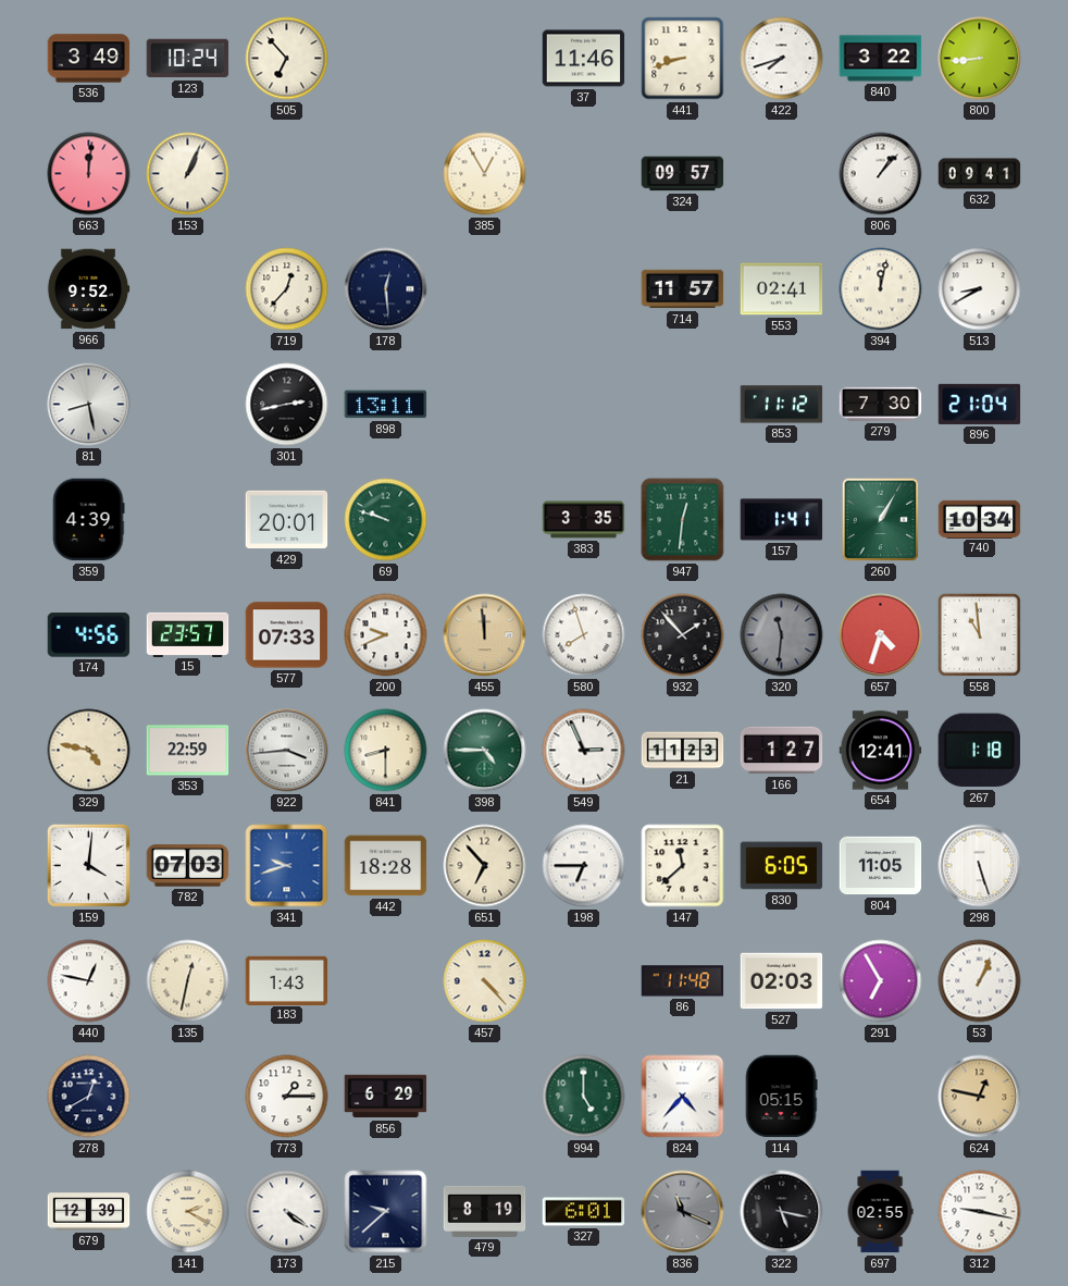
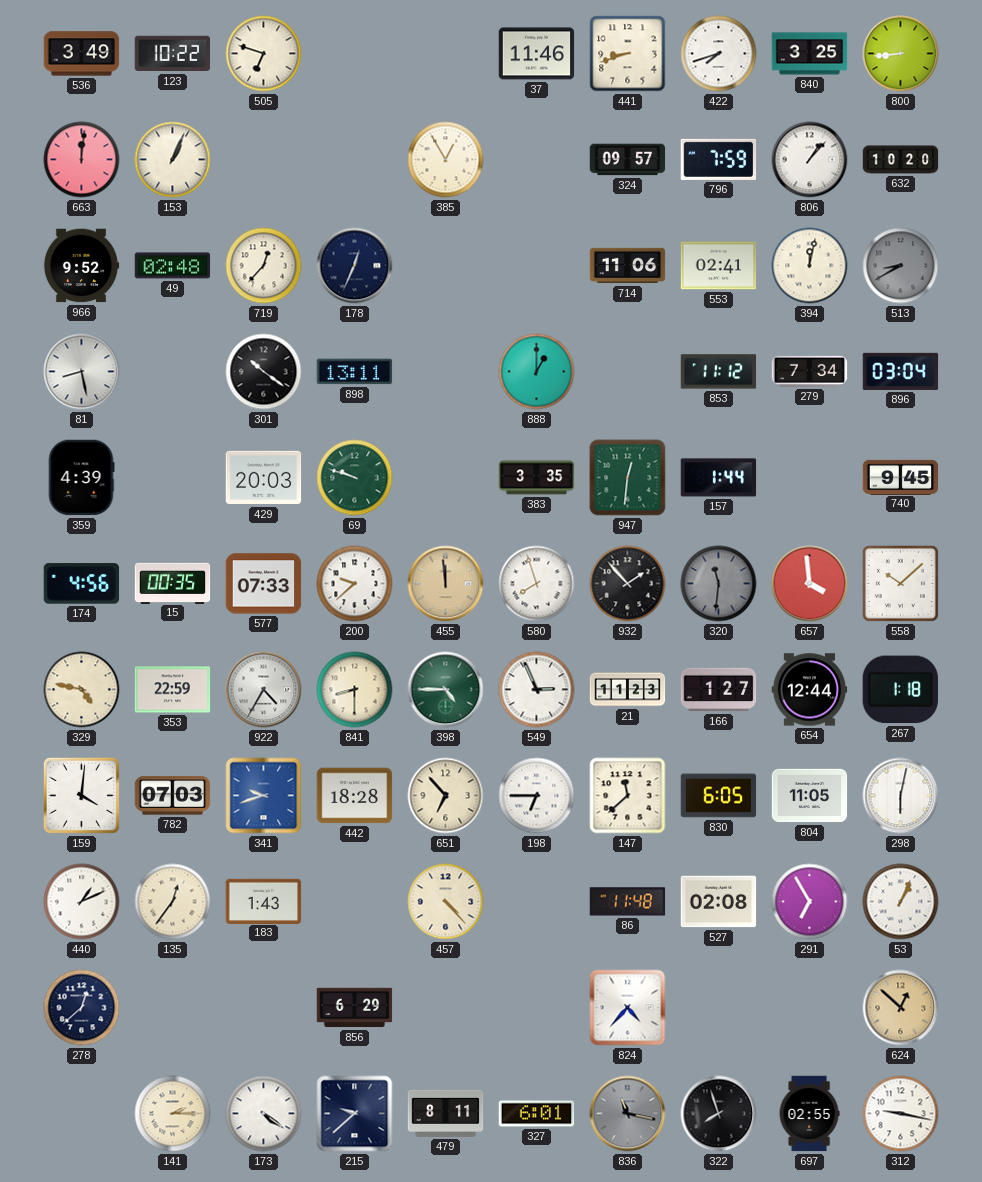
123: 10:24 -> 10:22 (173, 54)
505: 6:53 -> 6:48 (264, 54)
840: 3:22 -> 3:25 (810, 54)
796: none -> 7:59 (719, 159)
632: 09:41 -> 10:20 (901, 160)
49: none -> 02:48 (173, 266)
178: 12:29 -> 12:34 (355, 266)
714: 11:57 -> 11:06 (628, 266)
513 dial: white -> grey (901, 266)
301: 2:43 -> 10:21 (264, 372)
888: none -> 1:00 (537, 372)
279: 7:30 -> 7:34 (810, 371)
896: 21:04 -> 03:04 (901, 371)
429: 20:01 -> 20:03 (264, 478)
157: 1:41 -> 1:44 (719, 478)
260: 1:05 -> none (881, 520)
740: 10:34 -> 9:45 (901, 477)
15: 23:57 -> 00:35 (173, 583)
200: 9:41 -> 9:38 (355, 584)
657: 4:33 -> 3:59 (810, 584)
558: 10:59 -> 10:08 (900, 583)
922: 3:44 -> 4:35 (264, 690)
654: 12:41 -> 12:44 (810, 690)
298: 5:27 -> 6:02 (901, 796)
440: 12:47 -> 1:11 (82, 902)
135: 12:32 -> 12:36 (173, 902)
527: 02:03 -> 02:08 (719, 902)
278: 12:40 -> 12:38 (82, 1008)
773: 1:15 -> none (287, 1097)
994: 5:00 -> none (584, 1097)
114: 05:15 -> none (781, 1097)
624: 12:47 -> 12:52 (901, 1008)
679: 12:39 -> none (89, 1212)
141: 2:20 -> 2:15 (173, 1114)
479: 8:19 -> 8:11 (446, 1113)
836: 11:19 -> 11:17 (628, 1114)
322: 5:17 -> 7:57 (719, 1114)
